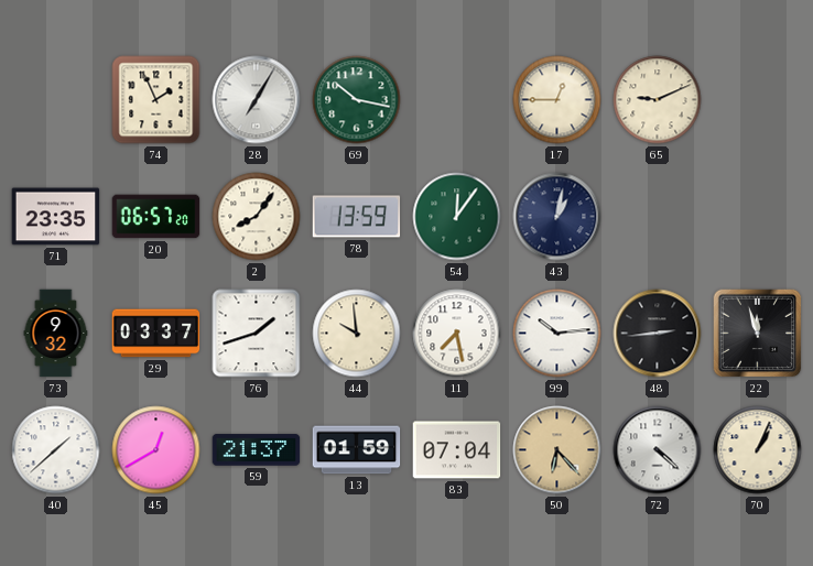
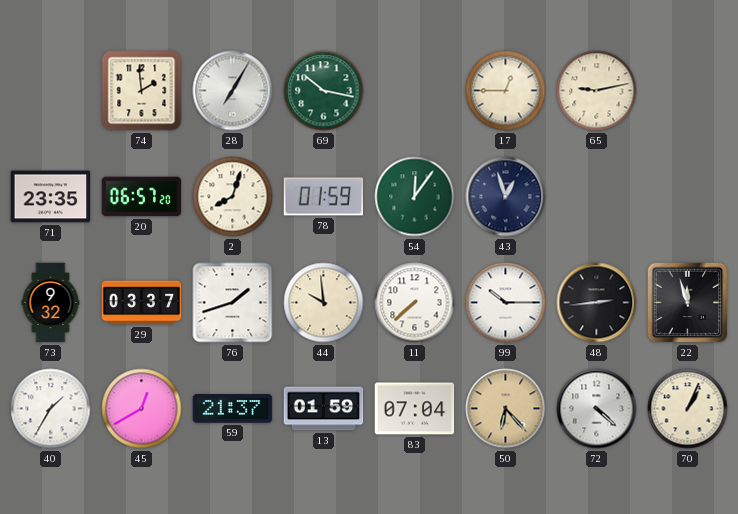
74: 1:56 -> 1:59 (142, 91)
65: 9:11 -> 9:13 (597, 91)
2: 8:06 -> 8:03 (233, 197)
78: 13:59 -> 01:59 (324, 197)
43: 1:02 -> 12:57 (506, 197)
11: 7:28 -> 7:38 (415, 303)
99: 10:14 -> 10:15 (506, 303)
40: 1:38 -> 1:35 (51, 409)
